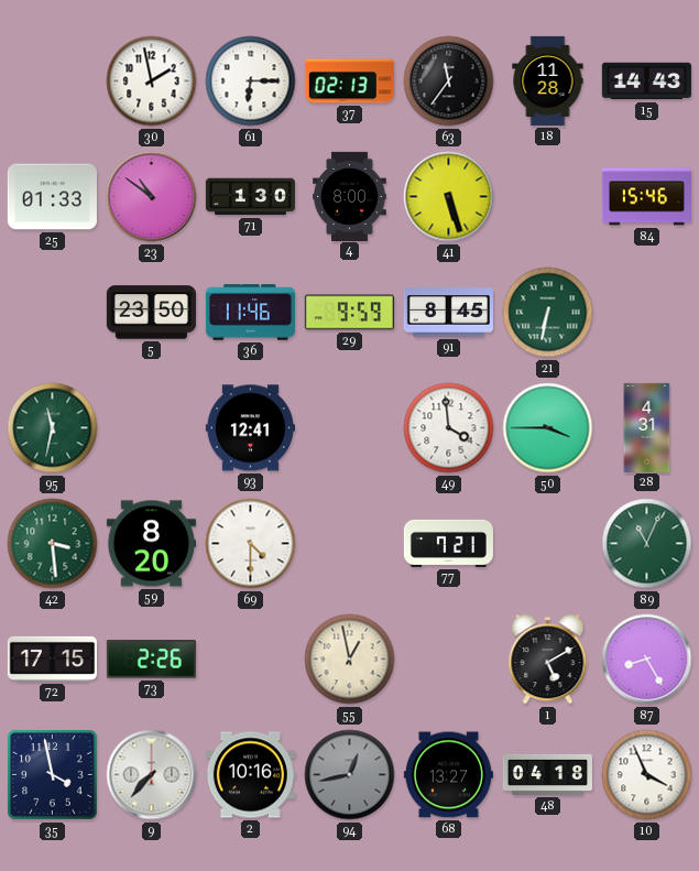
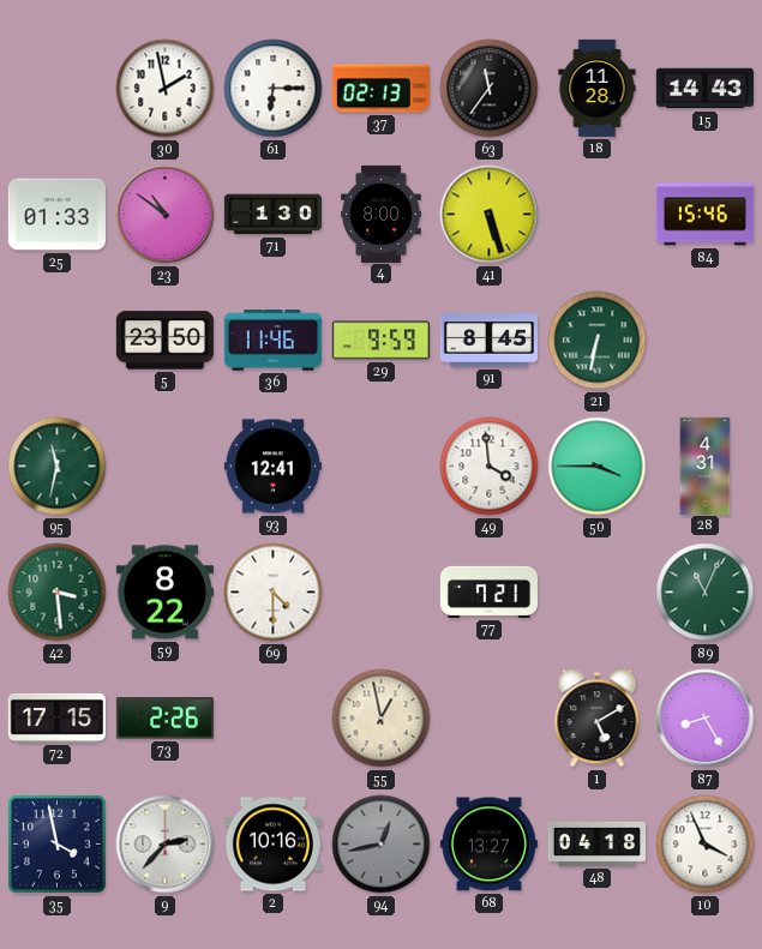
59: 8:20 -> 8:22 (164, 593)
9: 7:37 -> 2:37 (166, 845)
